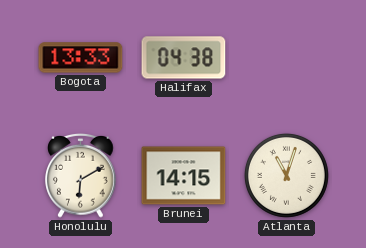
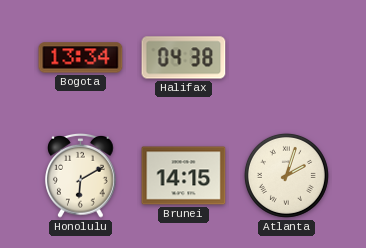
Bogota: 13:33 -> 13:34 (81, 58)
Atlanta: 11:03 -> 2:03 (286, 175)
